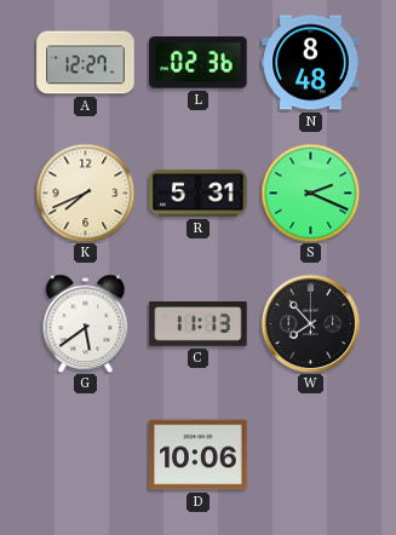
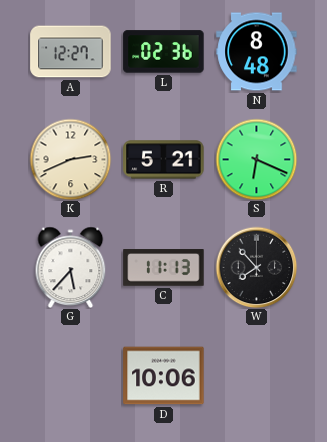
K: 7:41 -> 2:41 (70, 159)
R: 5:31 -> 5:21 (164, 160)
S: 2:19 -> 6:19 (256, 159)
G: 5:39 -> 5:37 (71, 267)
